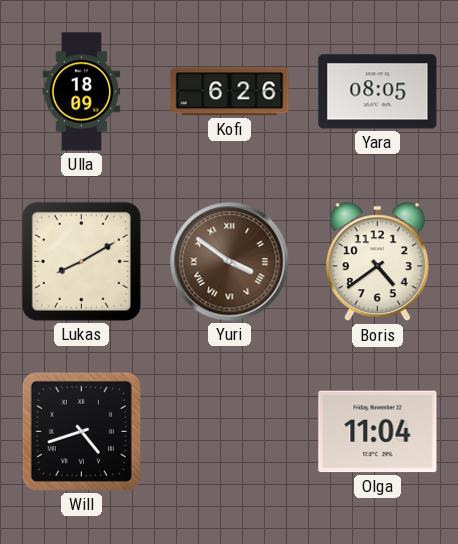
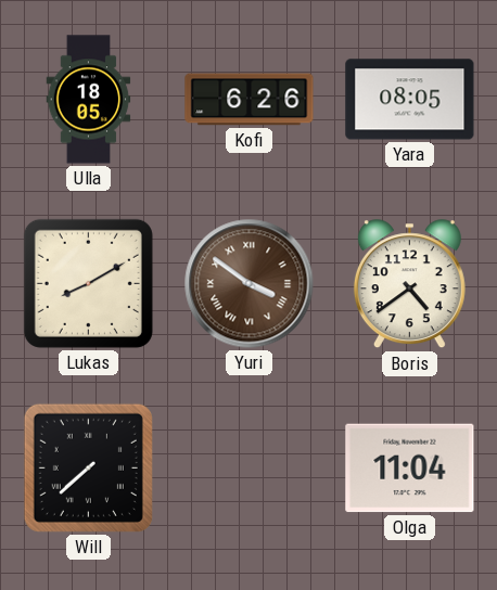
Ulla: 18:09 -> 18:05 (89, 100)
Will: 4:42 -> 7:38 (88, 467)
